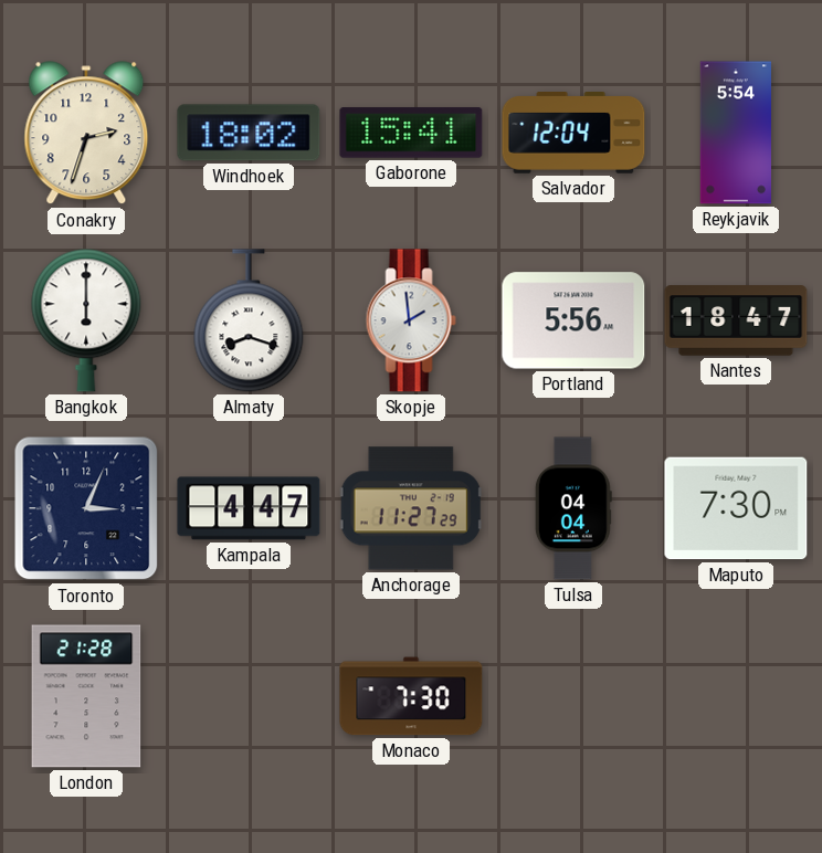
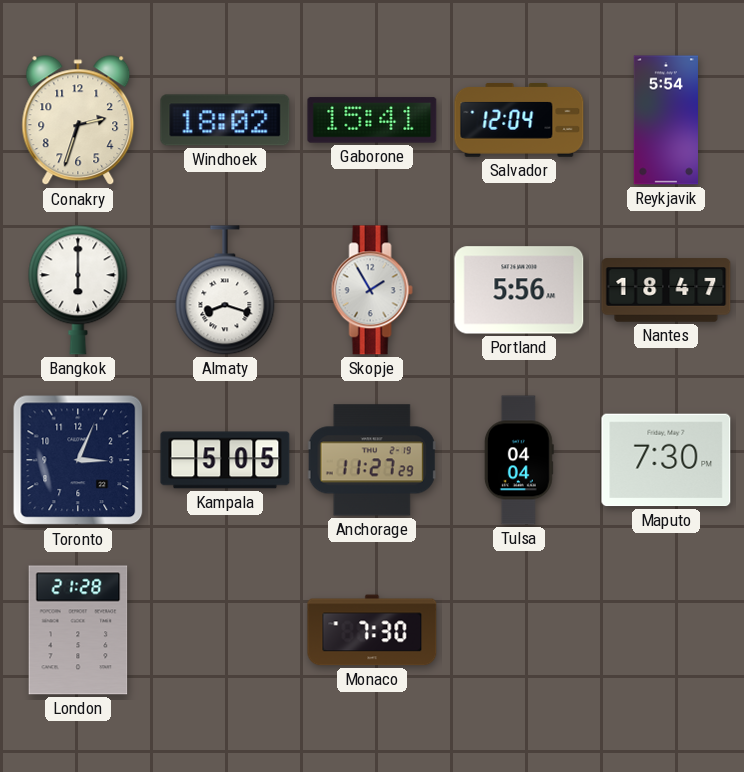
Skopje: 1:59 -> 1:55 (372, 290)
Kampala: 4:47 -> 5:05 (225, 460)
